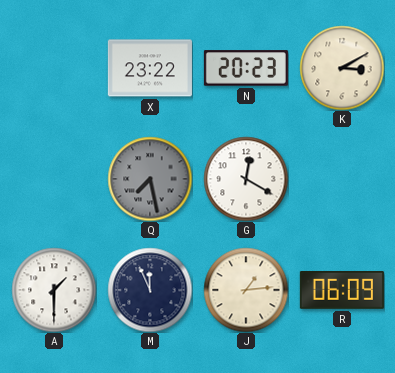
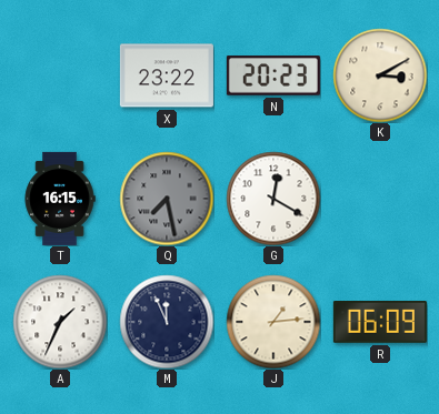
T: none -> 16:15 (60, 199)
A: 1:30 -> 1:34 (60, 322)
